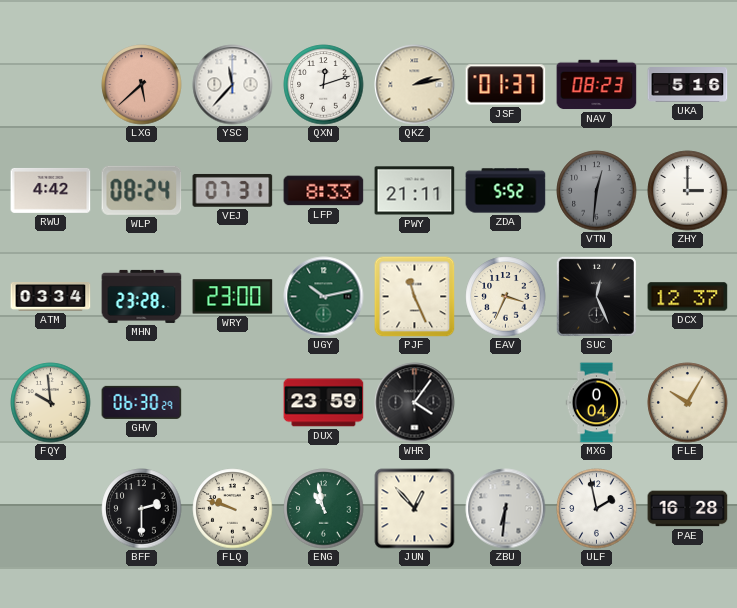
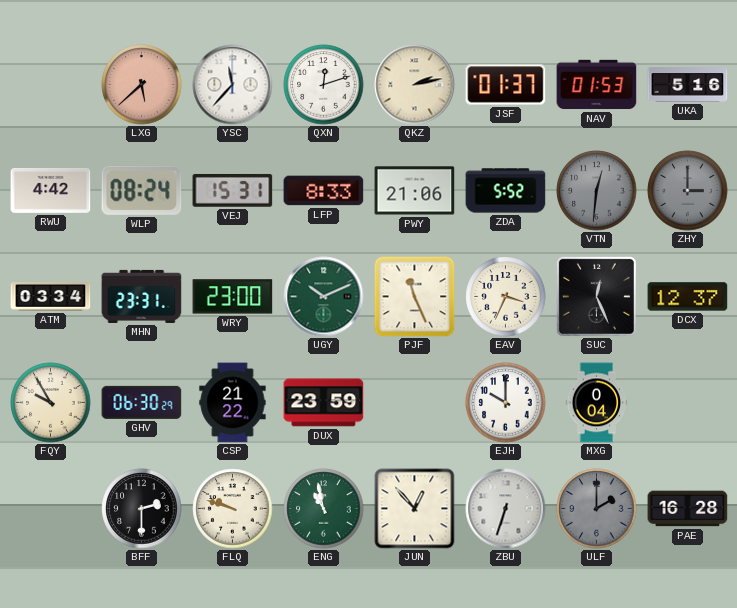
NAV: 08:23 -> 01:53 (597, 85)
VEJ: 07:31 -> 15:31 (233, 191)
PWY: 21:11 -> 21:06 (415, 191)
ZHY dial: white -> grey (688, 191)
MHN: 23:28 -> 23:31 (142, 296)
UGY: 10:13 -> 10:11 (324, 297)
FQY: 9:59 -> 9:55 (51, 403)
CSP: none -> 21:22 (233, 403)
WHR: 4:06 -> none (415, 403)
EJH: none -> 10:00 (506, 403)
FLE: 10:05 -> none (688, 403)
ZBU: 6:31 -> 6:33 (506, 509)
ULF: 1:58 -> 2:00 (597, 509)
ULF dial: white -> grey (597, 509)
